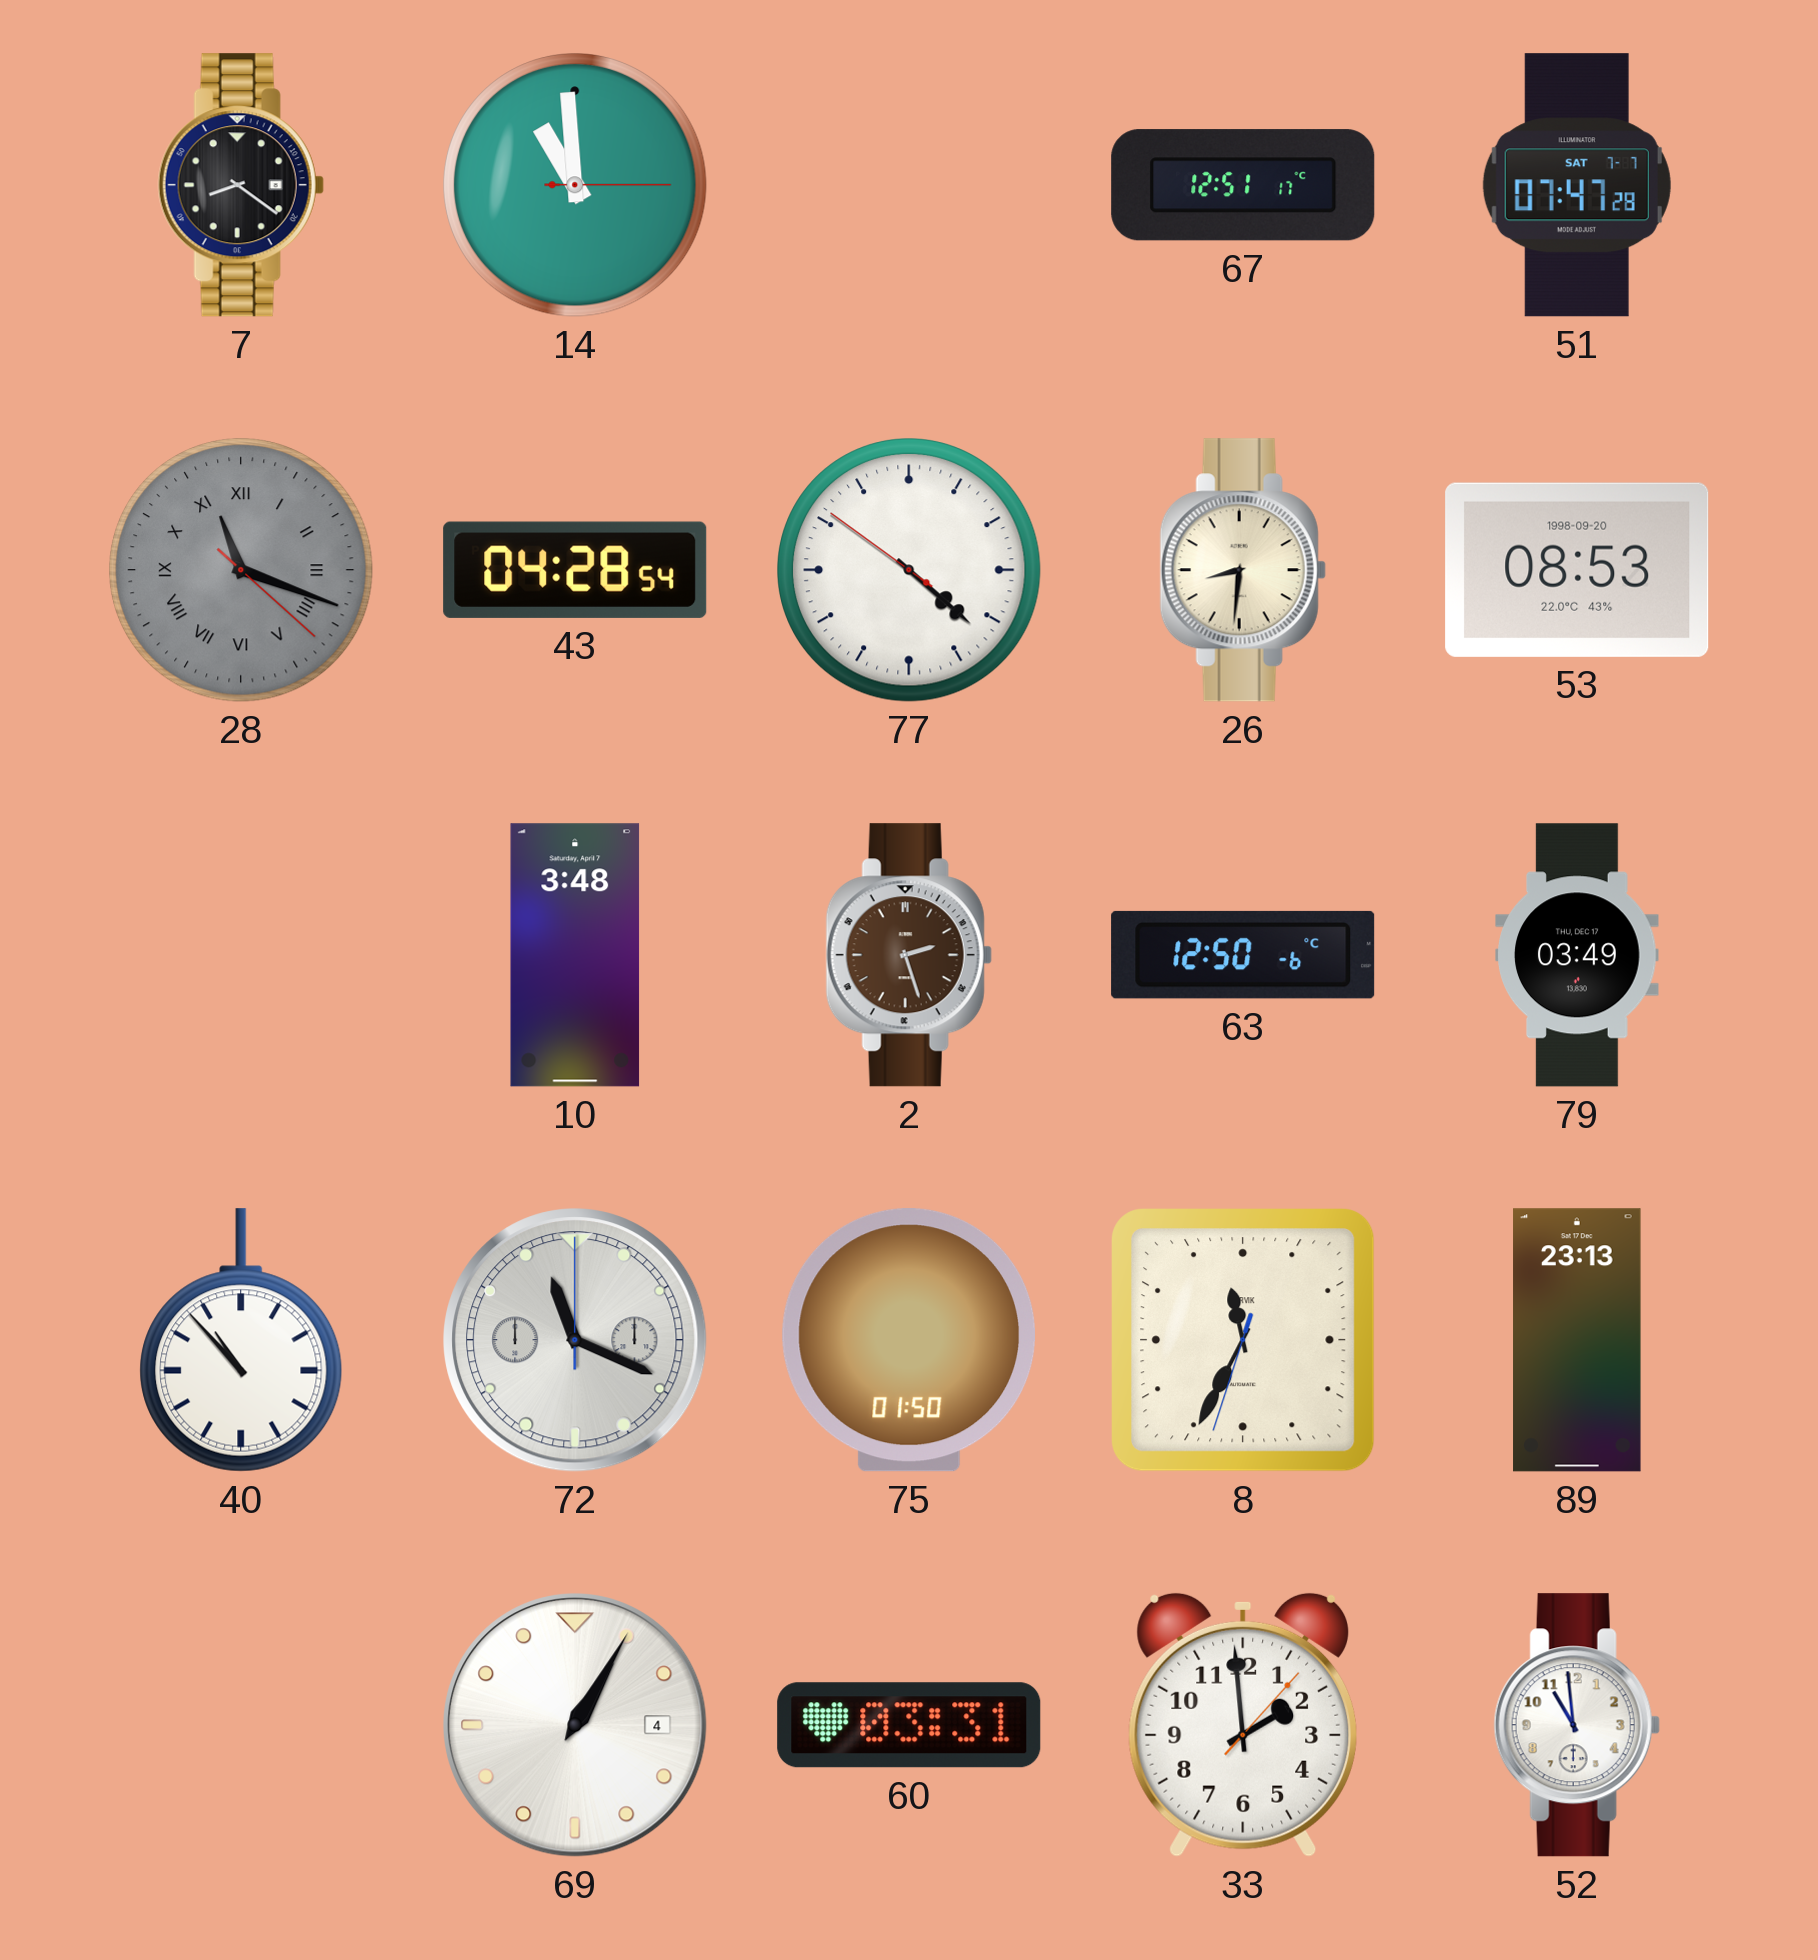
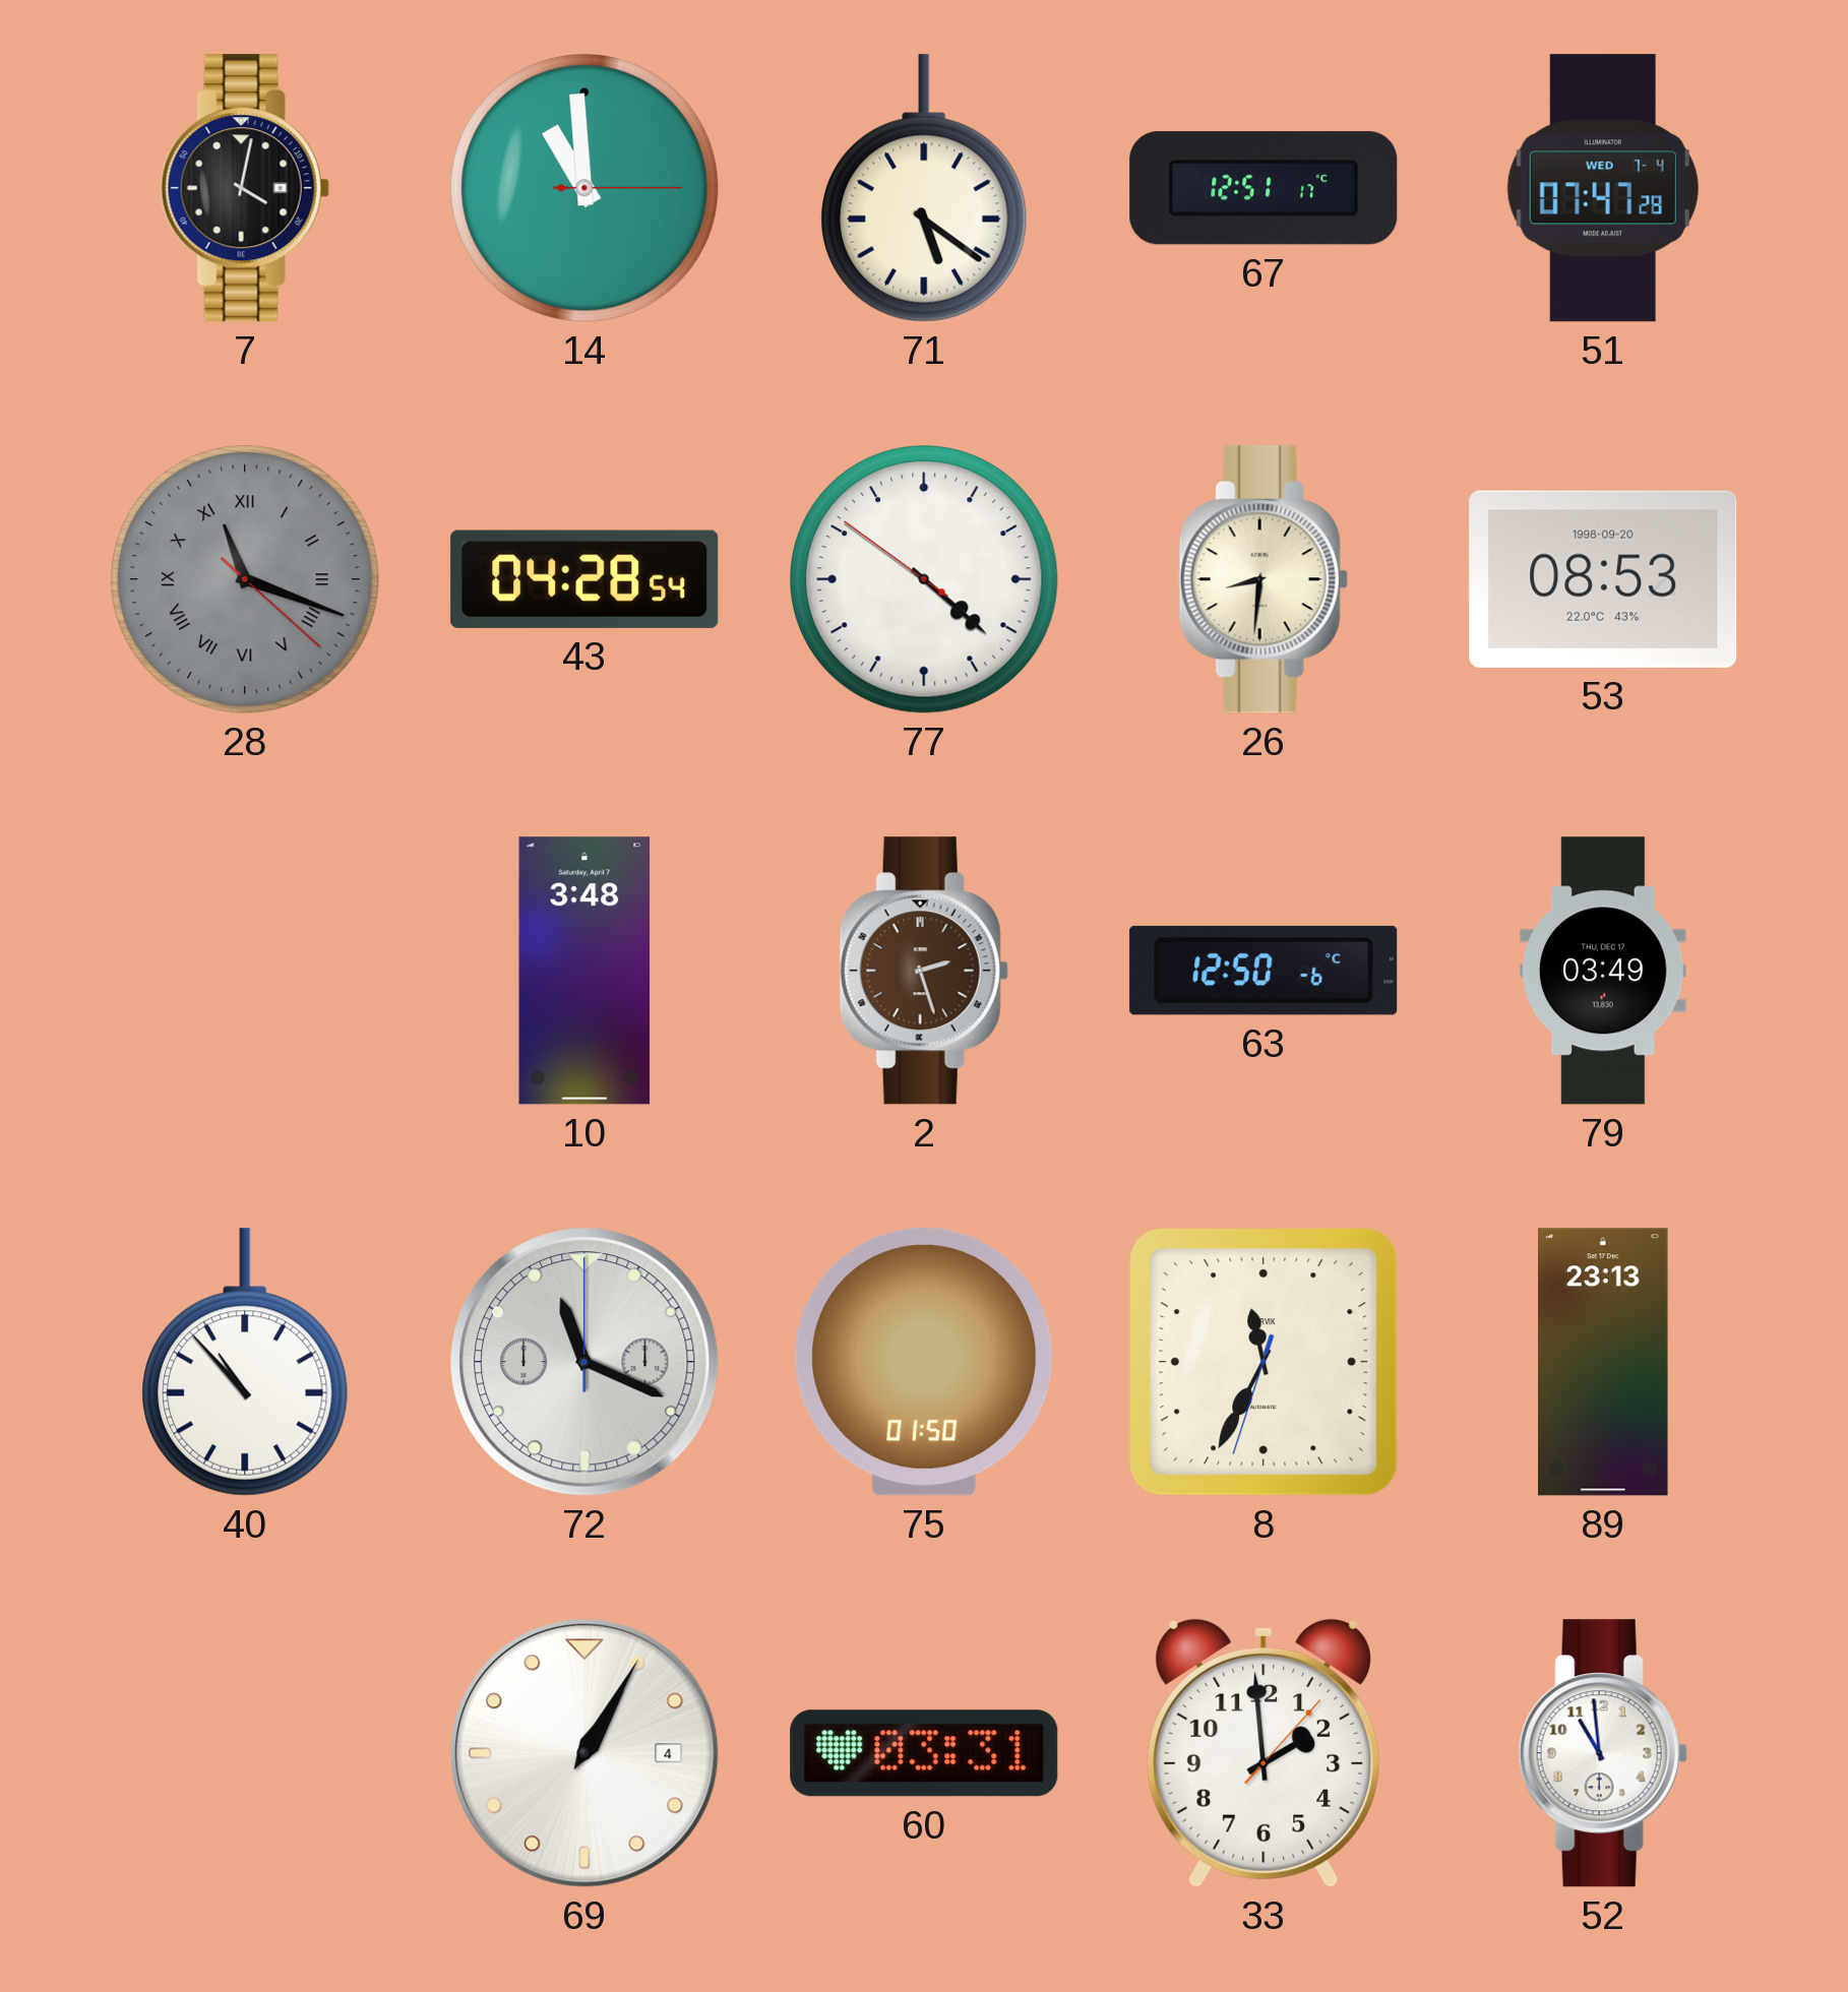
7: 8:21 -> 4:02 (245, 188)
71: none -> 5:21 (924, 188)
51 date: SAT 7-7 -> WED 7-4 (1603, 188)
